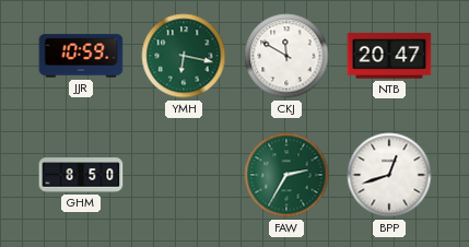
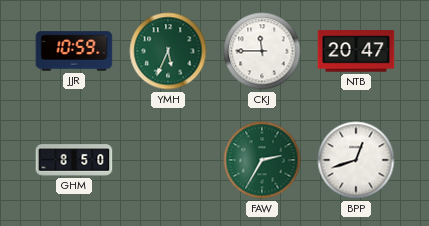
YMH: 6:17 -> 5:34 (168, 51)
CKJ: 11:50 -> 11:45 (262, 51)
